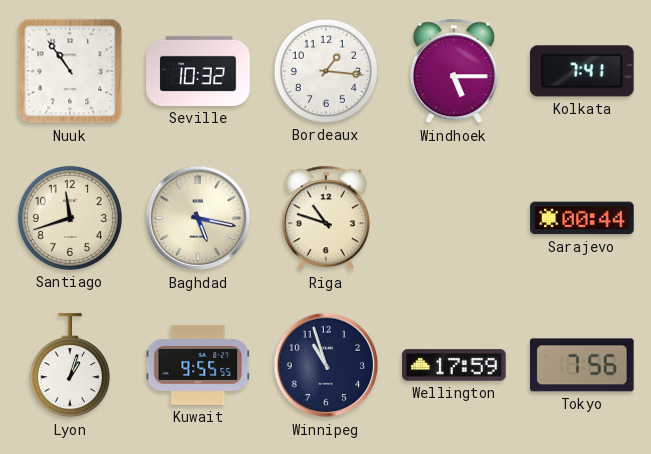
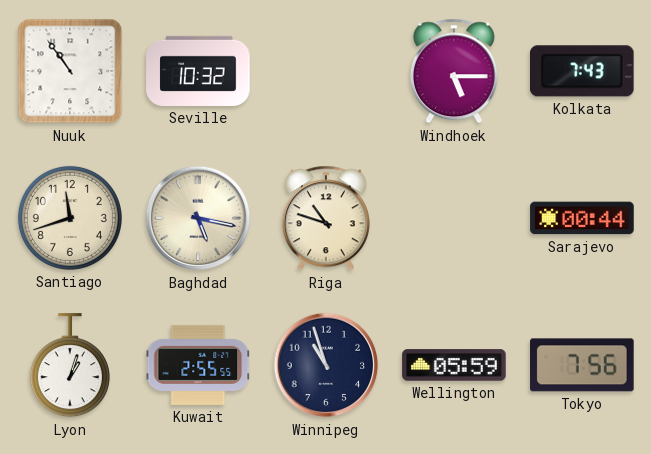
Bordeaux: 1:16 -> none (326, 71)
Kolkata: 7:41 -> 7:43 (582, 71)
Kuwait: 9:55 -> 2:55 (198, 365)
Wellington: 17:59 -> 05:59 (454, 365)
